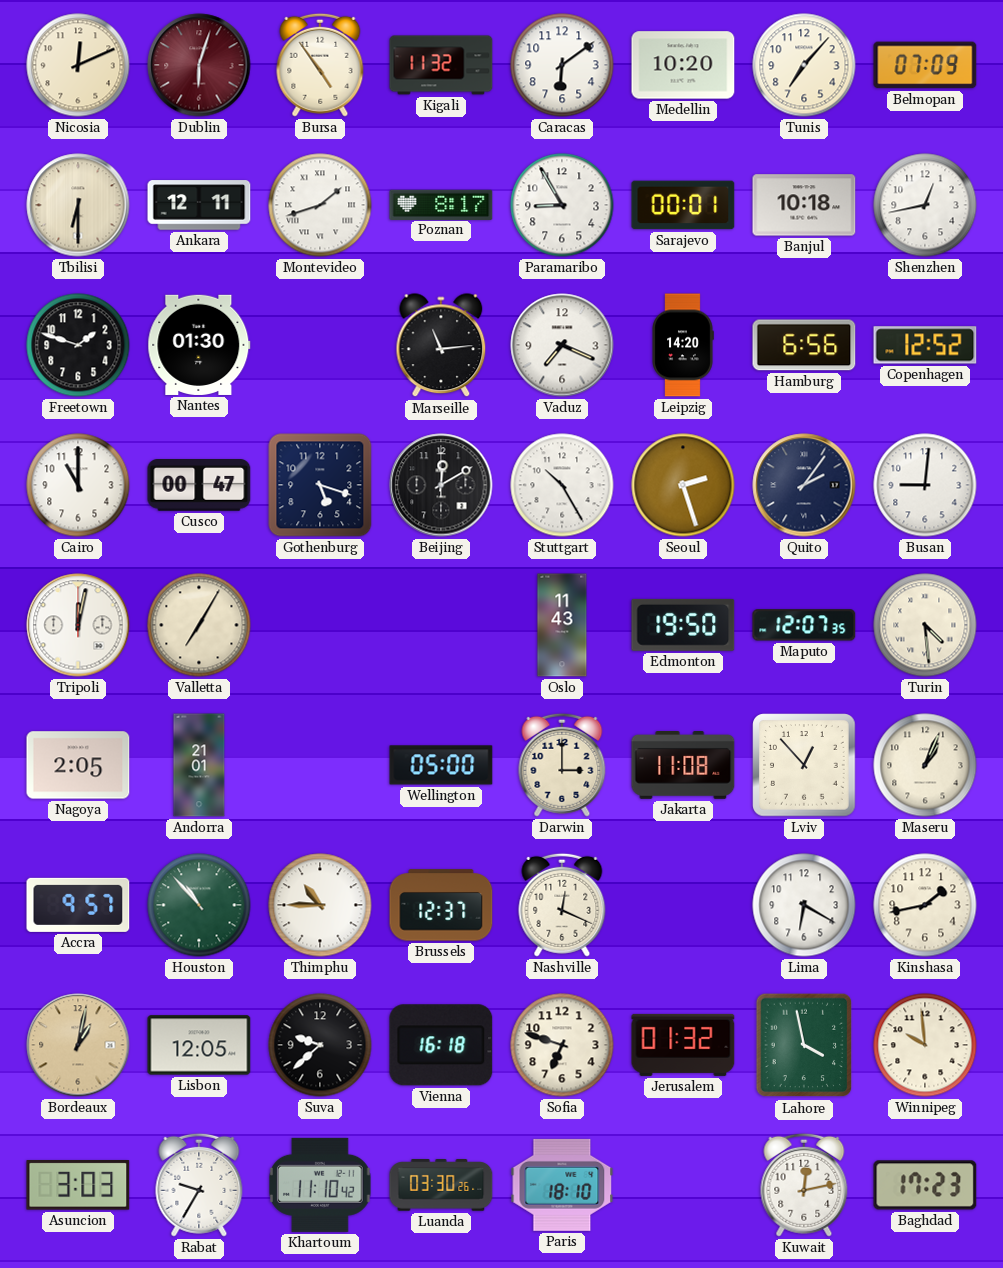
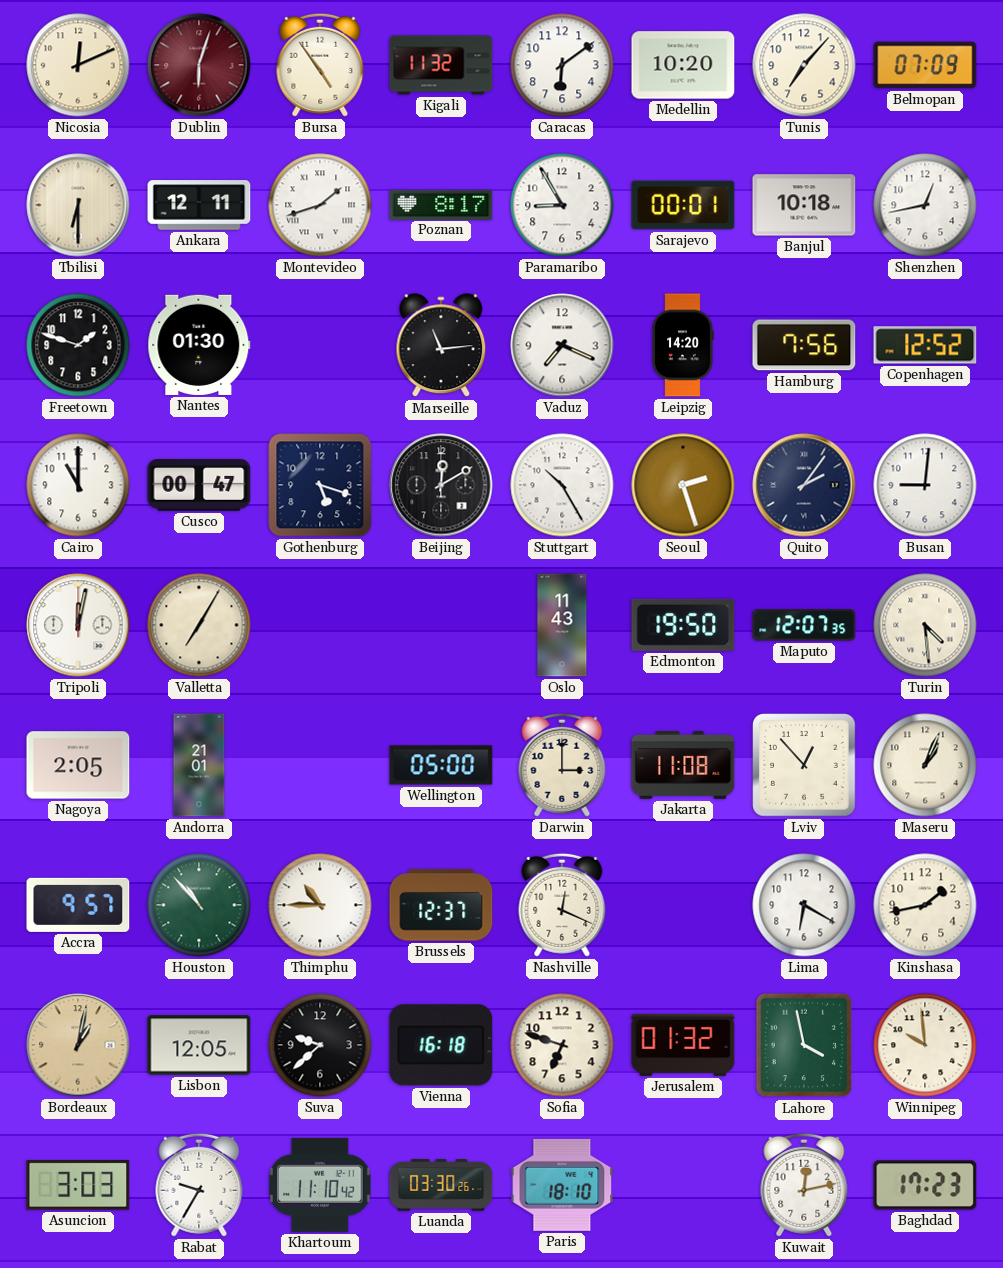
Hamburg: 6:56 -> 7:56 (804, 345)
